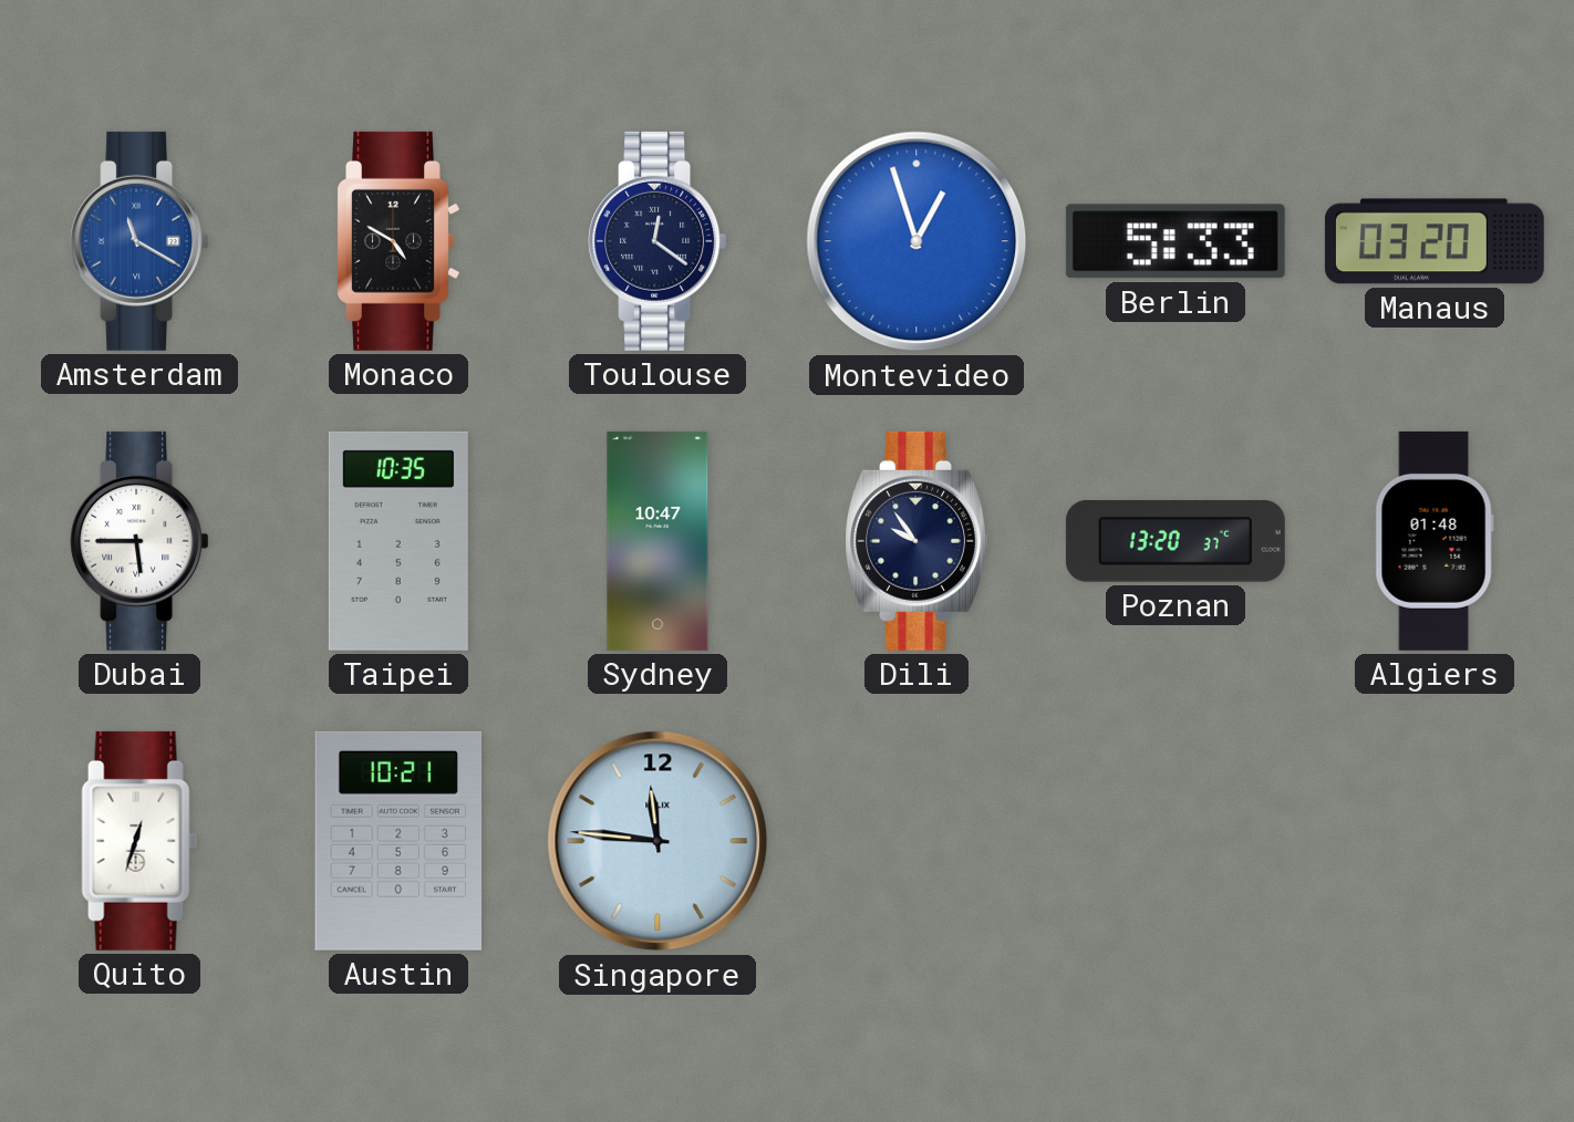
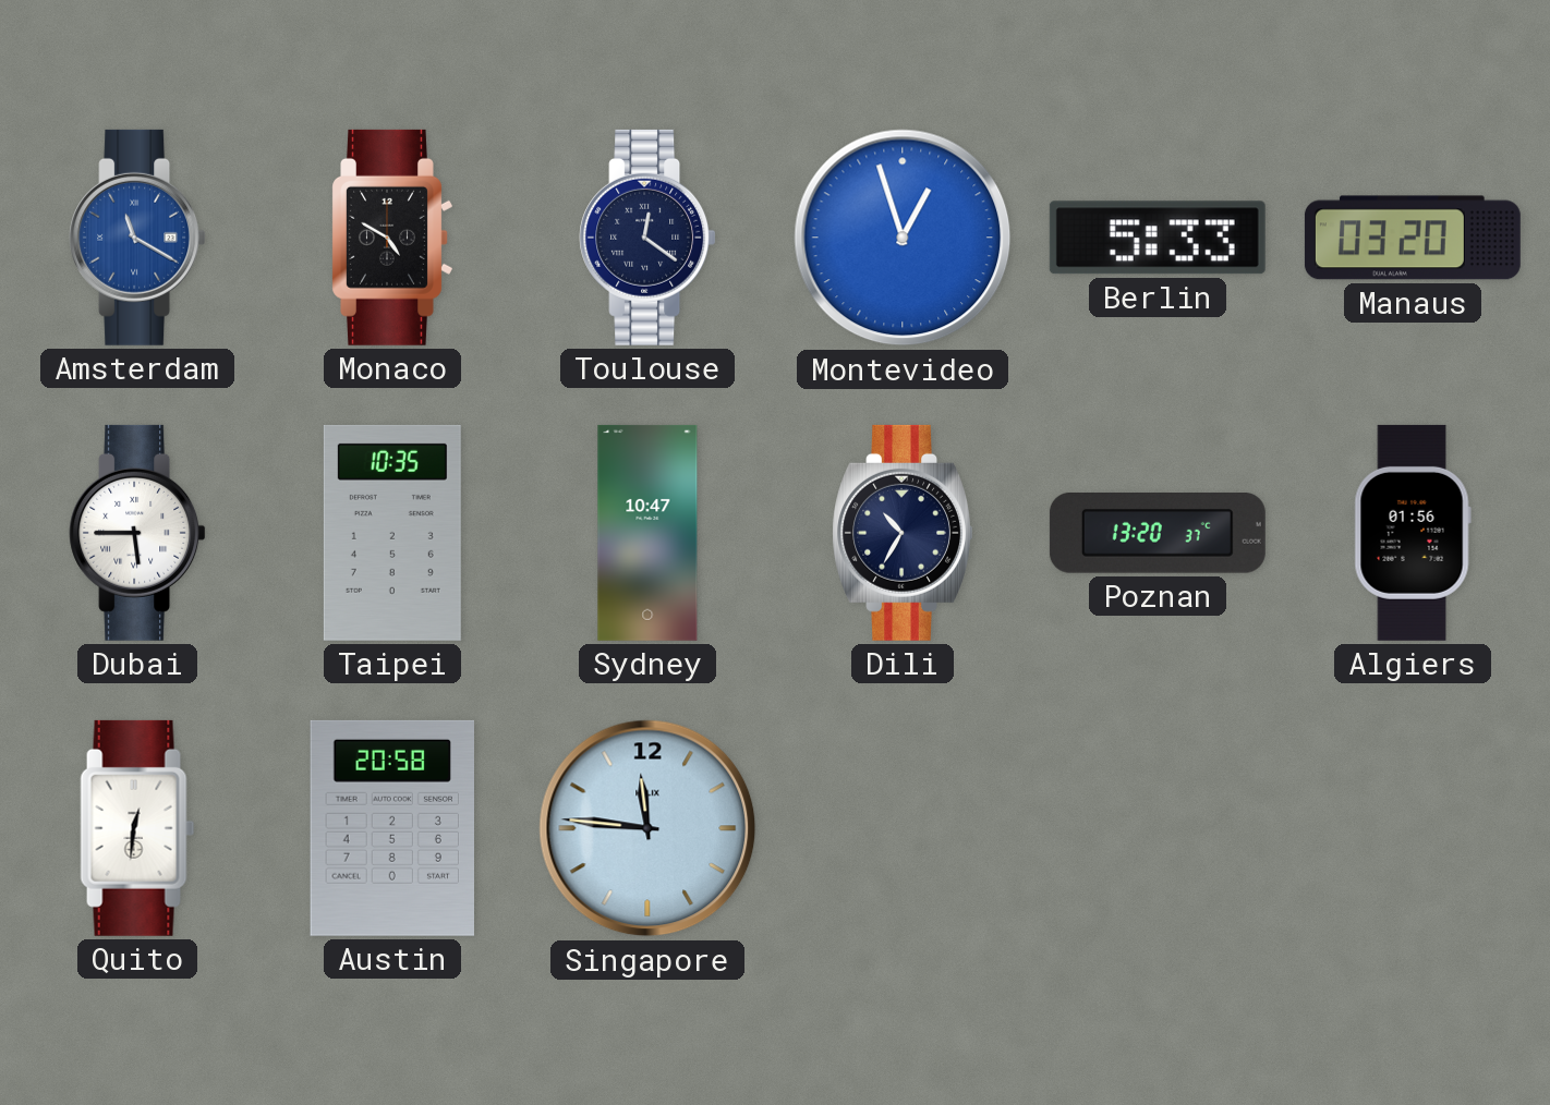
Dili: 9:54 -> 10:35 (903, 533)
Algiers: 01:48 -> 01:56 (1413, 533)
Quito: 12:33 -> 12:31 (137, 828)
Austin: 10:21 -> 20:58 (391, 828)
